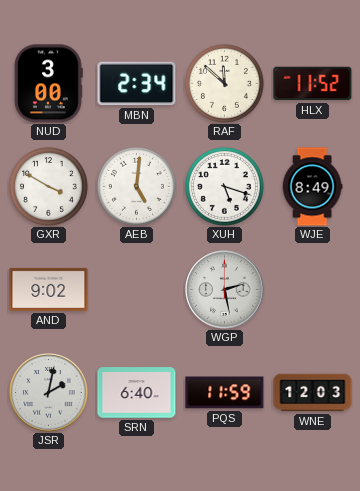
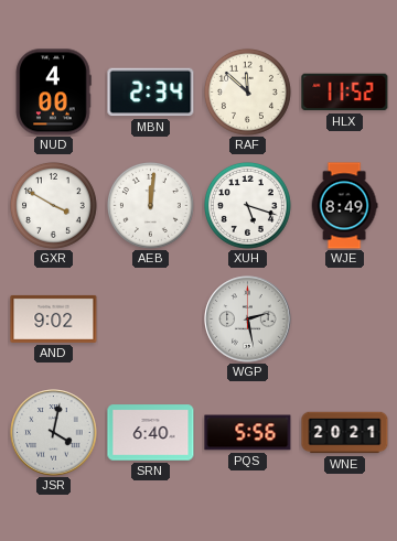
NUD: 3:00 -> 4:00 (53, 93)
AEB: 5:01 -> 12:01 (150, 205)
JSR: 2:02 -> 4:02 (54, 433)
PQS: 11:59 -> 5:56 (248, 433)
WNE: 12:03 -> 20:21 (345, 433)
